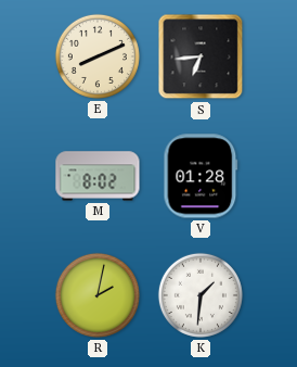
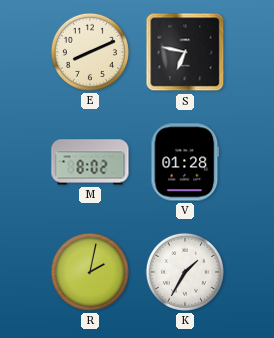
S: 6:44 -> 6:47 (185, 52)
K: 1:31 -> 1:35 (185, 272)
